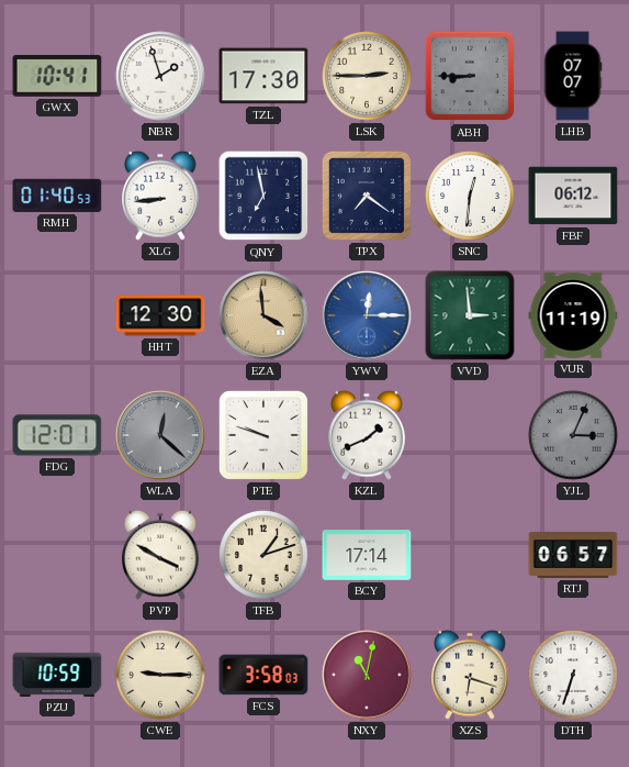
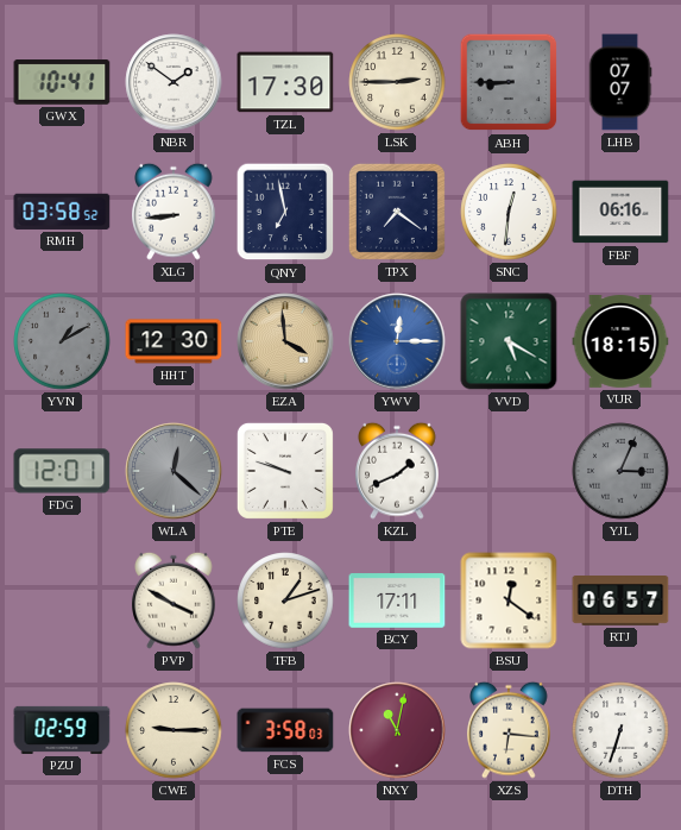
NBR: 1:57 -> 1:51 (174, 82)
RMH: 01:40 -> 03:58 (62, 212)
FBF: 06:12 -> 06:16 (620, 212)
YVN: none -> 1:10 (62, 341)
VVD: 2:59 -> 5:20 (509, 341)
VUR: 11:19 -> 18:15 (620, 342)
BCY: 17:14 -> 17:11 (397, 601)
BSU: none -> 12:21 (509, 601)
PZU: 10:59 -> 02:59 (62, 730)
XZS: 6:18 -> 6:16 (509, 730)
